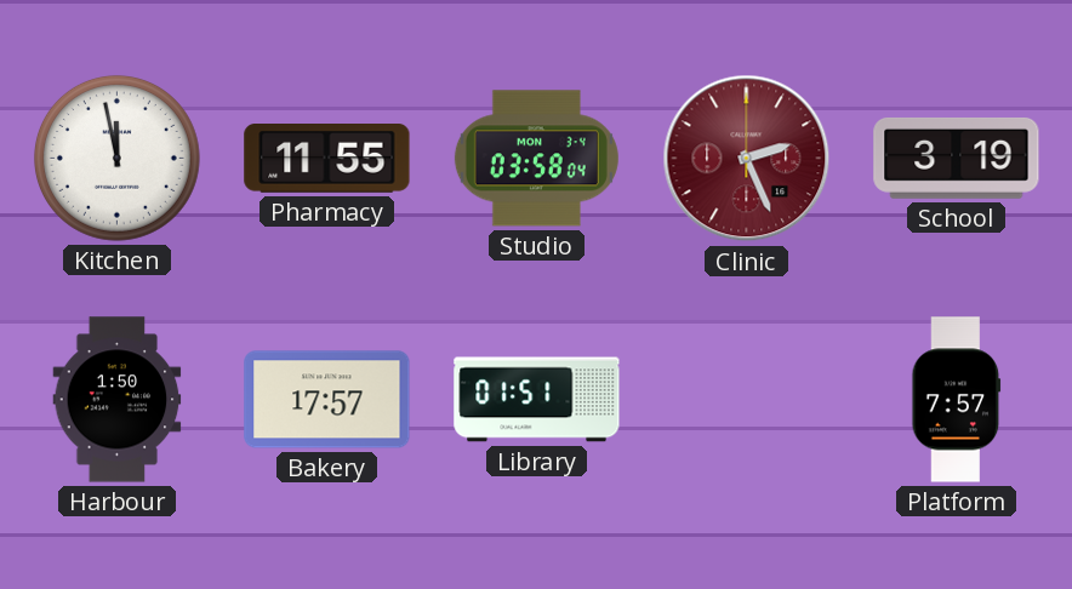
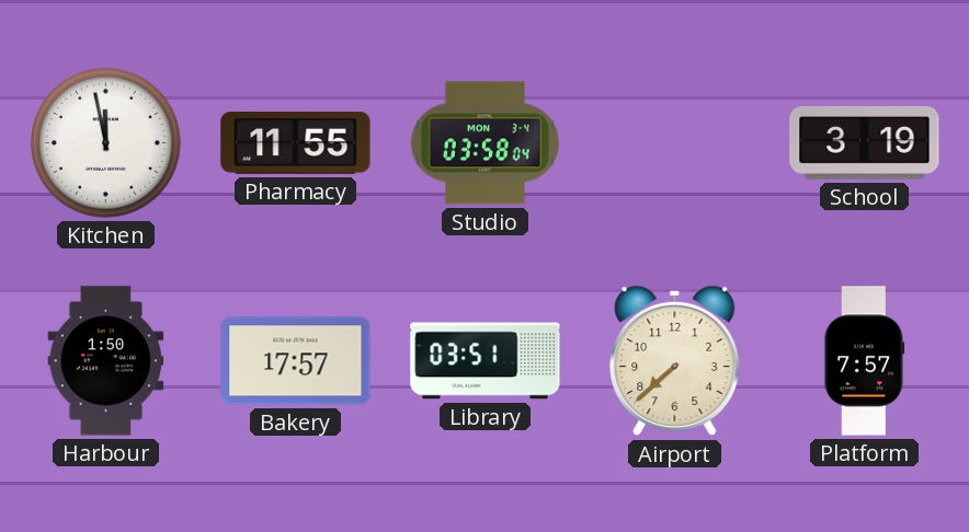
Clinic: 2:26 -> none (747, 159)
Library: 01:51 -> 03:51 (486, 361)
Airport: none -> 7:38 (675, 361)
